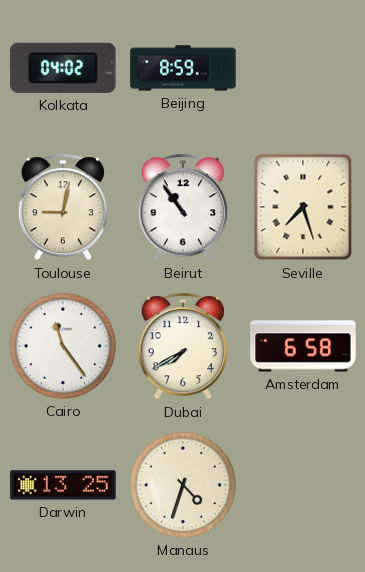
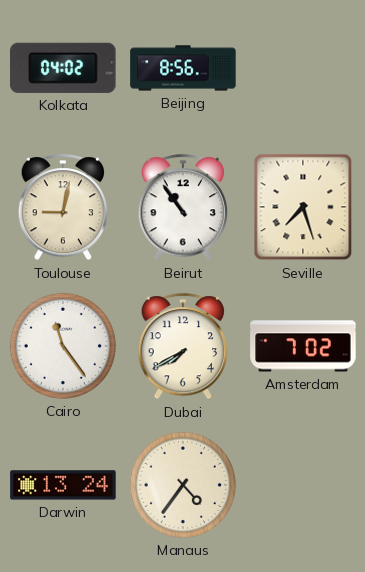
Beijing: 8:59 -> 8:56 (183, 68)
Amsterdam: 6:58 -> 7:02 (303, 346)
Darwin: 13:25 -> 13:24 (63, 485)
Manaus: 4:33 -> 4:36 (183, 485)
